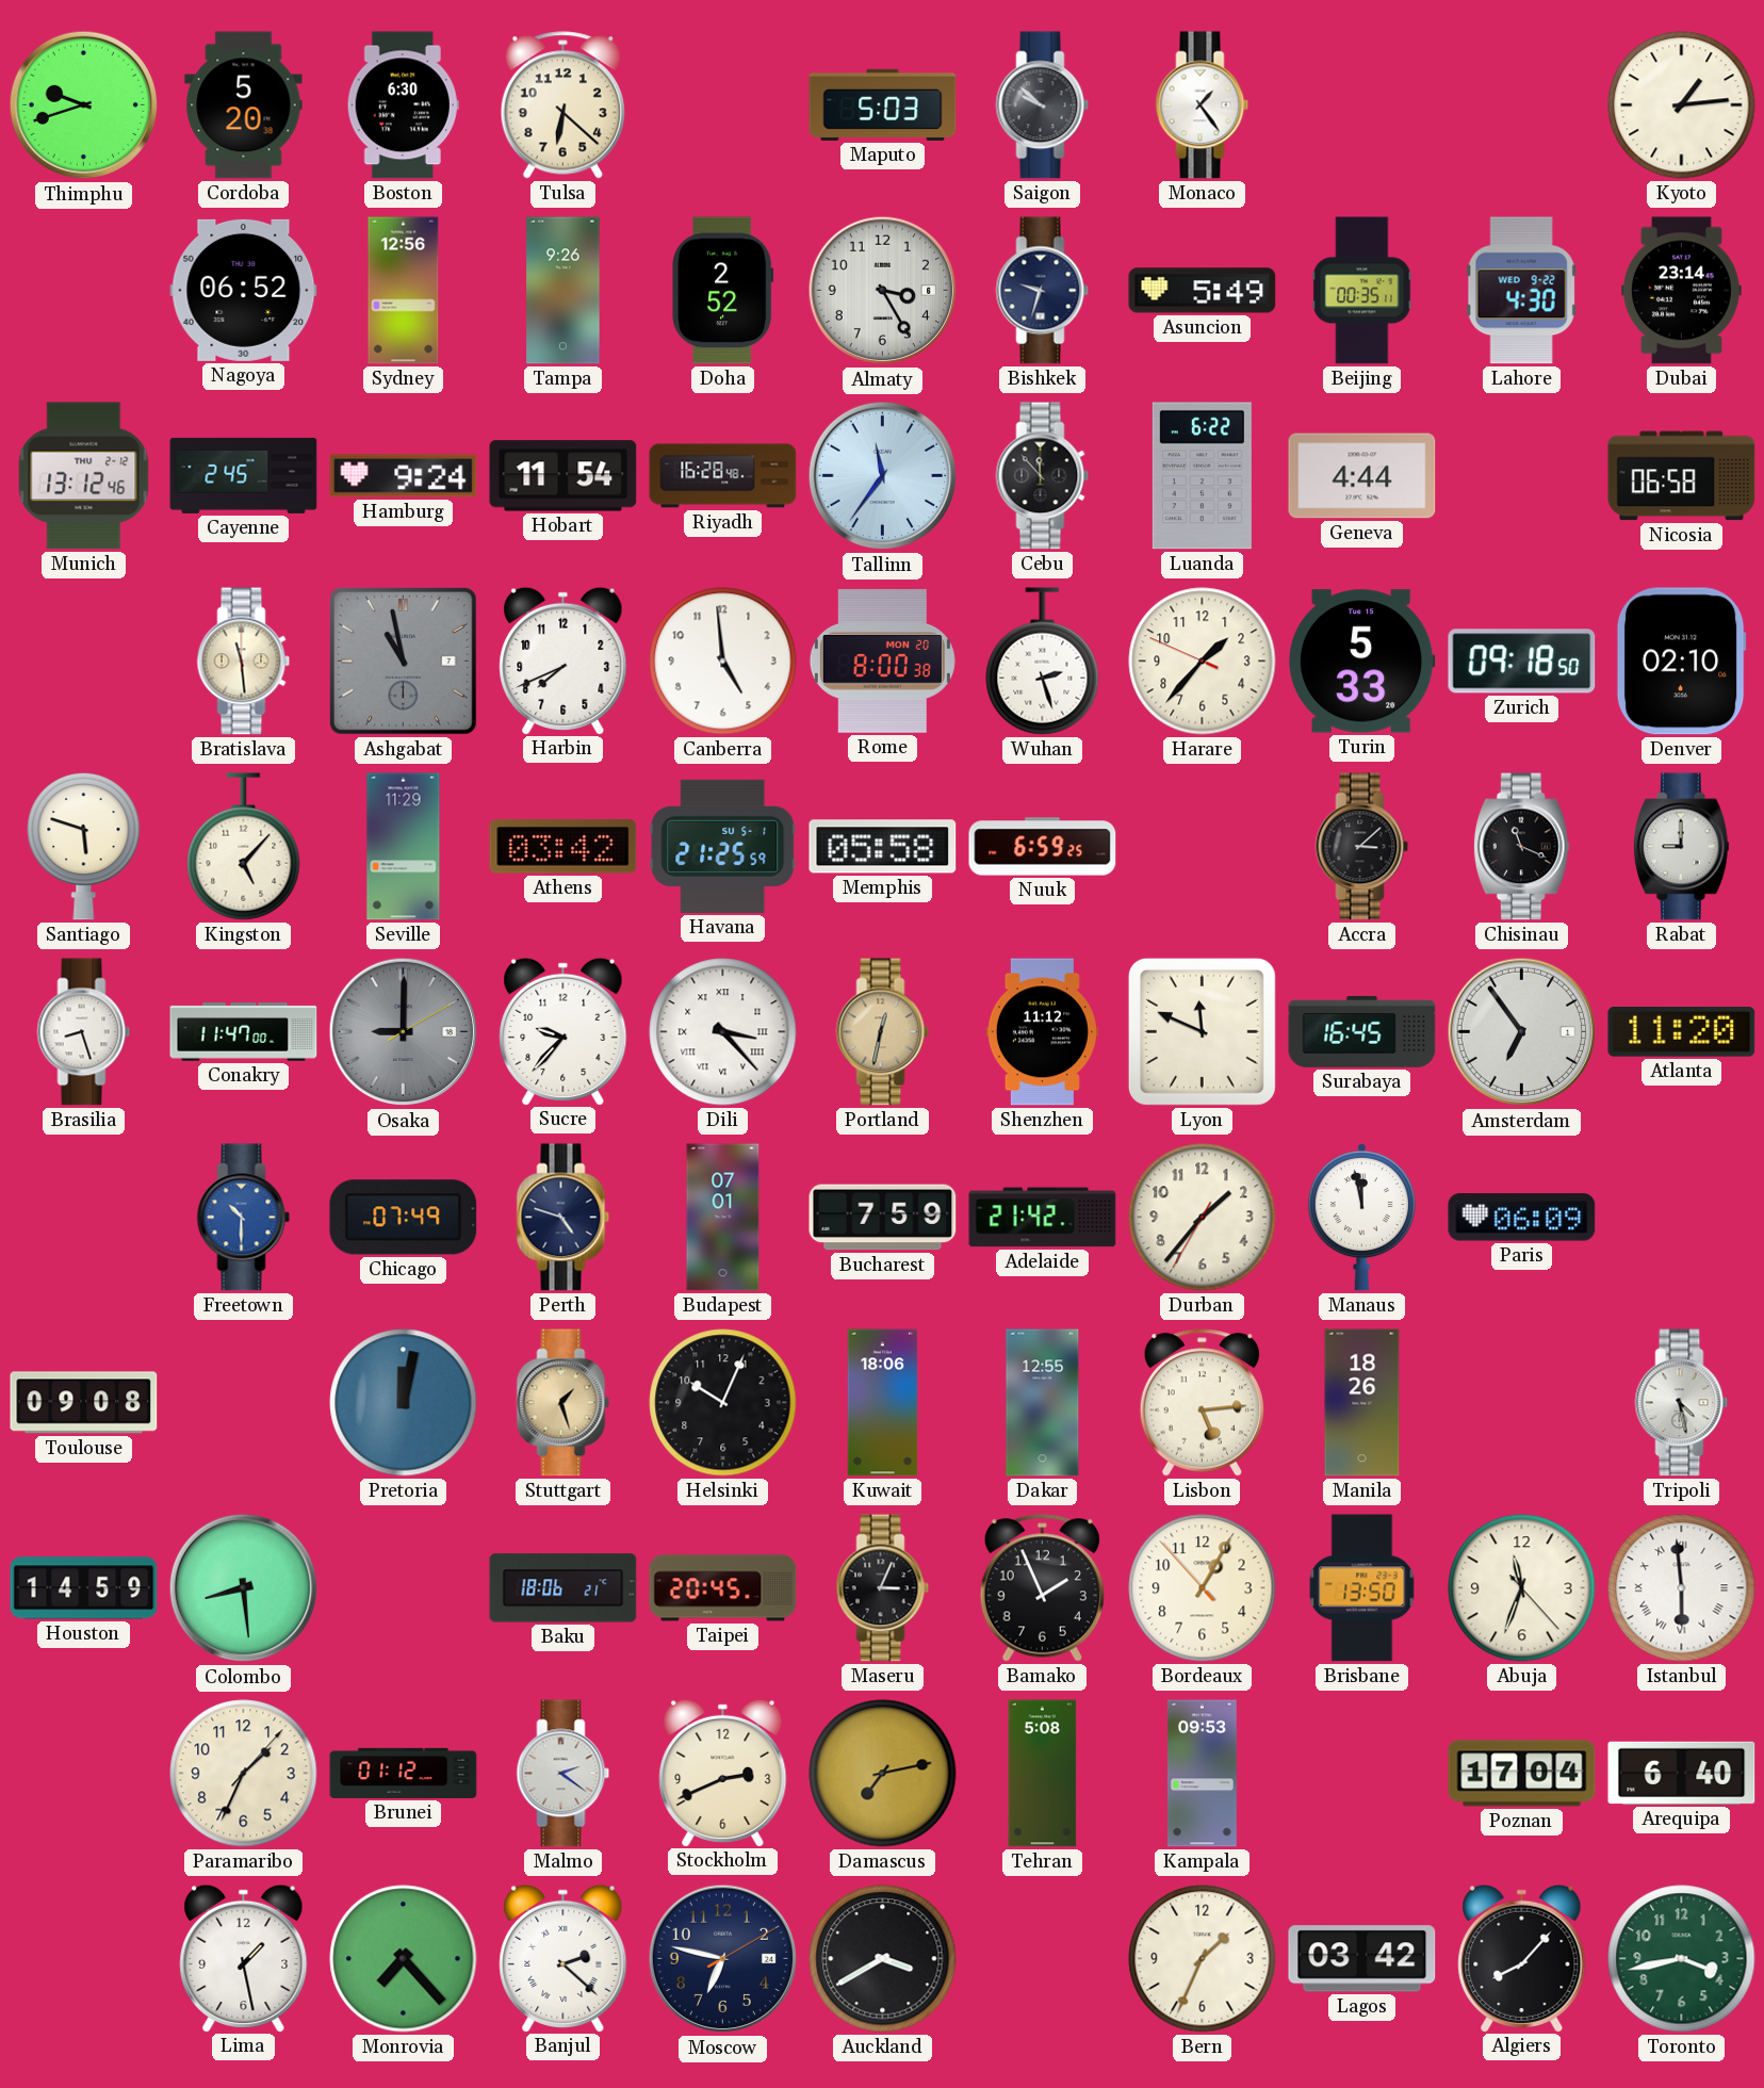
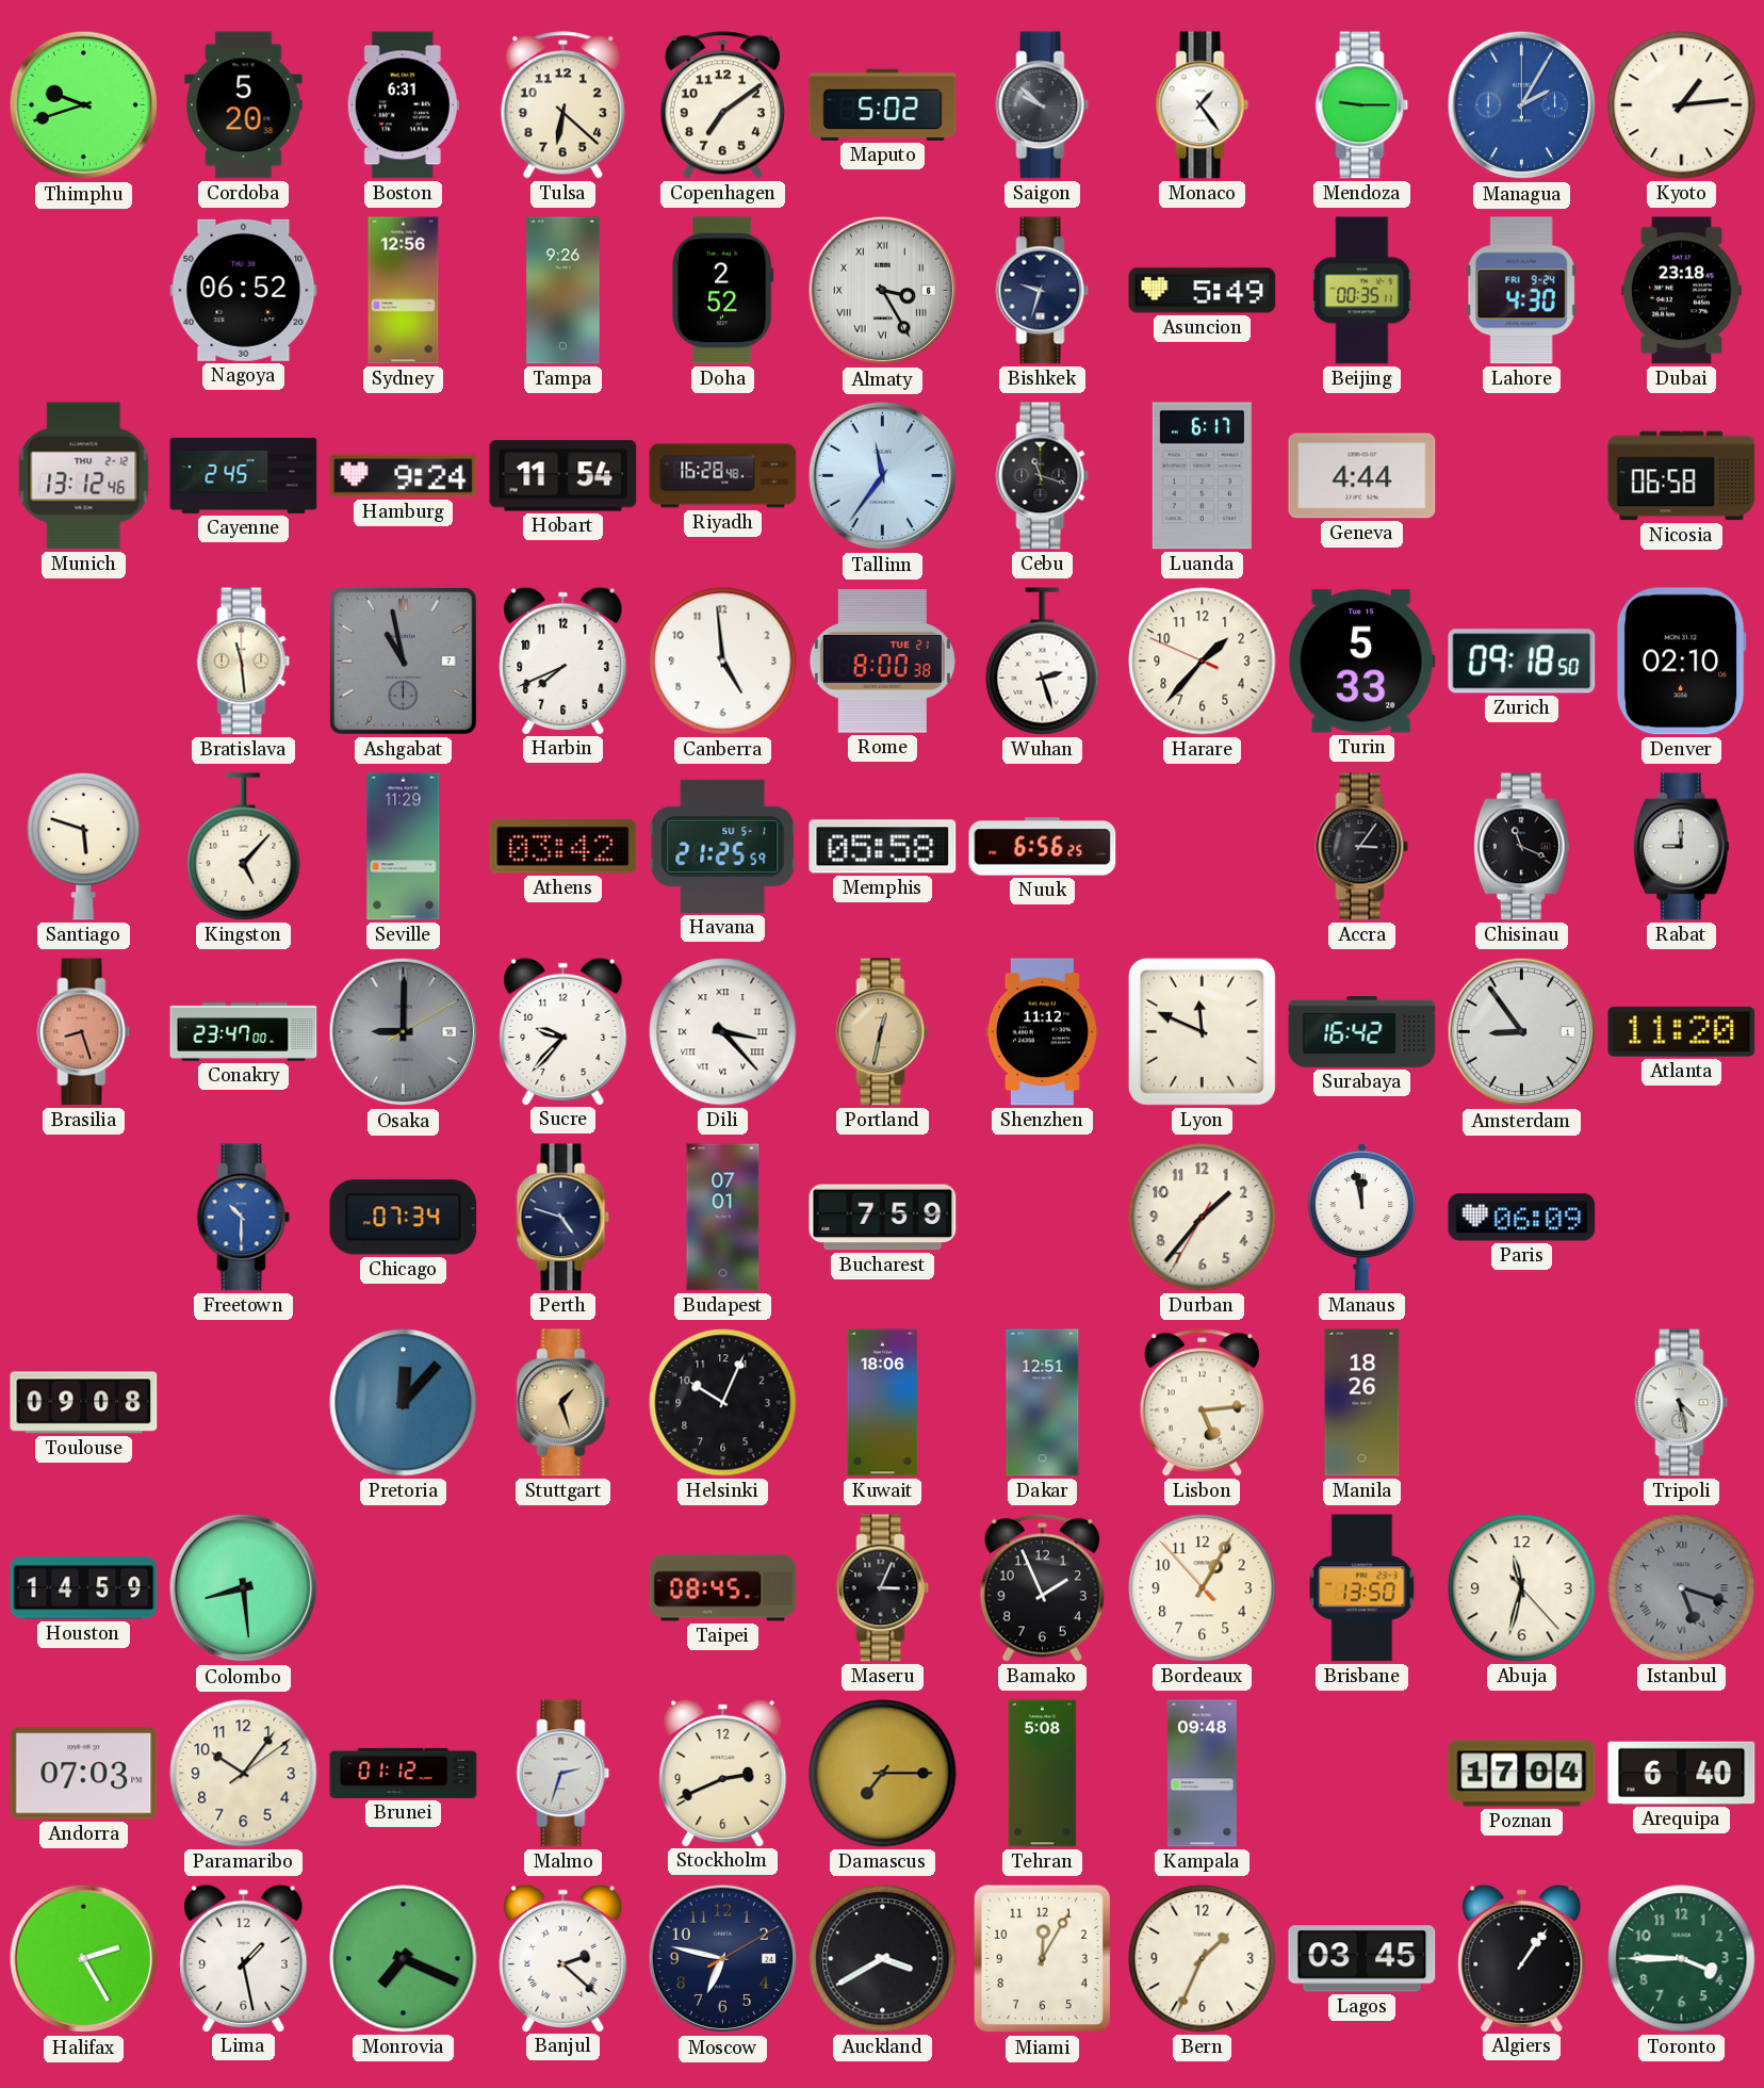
Boston: 6:30 -> 6:31 (403, 105)
Copenhagen: none -> 7:09 (722, 105)
Maputo: 5:03 -> 5:02 (883, 104)
Mendoza: none -> 9:15 (1362, 105)
Managua: none -> 2:05 (1522, 105)
Almaty numerals: Arabic -> Roman (883, 291)
Lahore date: WED 9-22 -> FRI 9-24 (1521, 291)
Dubai: 23:14 -> 23:18 (1682, 291)
Cebu: 11:53 -> 11:18 (1043, 476)
Luanda: 6:22 -> 6:17 (1202, 476)
Rome date: MON 20 -> TUE 21 (882, 660)
Nuuk: 6:59 -> 6:56 (1043, 847)
Accra: 3:08 -> 3:06 (1362, 847)
Brasilia dial: white -> salmon (84, 1032)
Conakry: 11:47 -> 23:47 (244, 1032)
Surabaya: 16:45 -> 16:42 (1362, 1031)
Amsterdam: 6:54 -> 8:54 (1522, 1032)
Chicago: 07:49 -> 07:34 (404, 1218)
Adelaide: 21:42 -> none (1043, 1218)
Pretoria: 12:02 -> 12:07 (404, 1403)
Dakar: 12:55 -> 12:51 (1043, 1403)
Baku: 18:06 -> none (563, 1588)
Taipei: 20:45 -> 08:45 (723, 1588)
Abuja: 11:33 -> 11:32 (1522, 1588)
Istanbul: 5:59 -> 5:18 (1682, 1588)
Istanbul dial: white -> grey (1682, 1588)
Andorra: none -> 07:03 (84, 1774)
Paramaribo: 1:34 -> 10:06 (244, 1774)
Malmo: 2:21 -> 2:33 (563, 1774)
Damascus: 7:13 -> 7:15 (883, 1774)
Kampala: 09:53 -> 09:48 (1202, 1774)
Halifax: none -> 2:25 (84, 1959)
Monrovia: 7:23 -> 7:19 (404, 1959)
Miami: none -> 12:05 (1043, 1959)
Lagos: 03:42 -> 03:45 (1362, 1959)
Algiers: 8:07 -> 1:06 (1522, 1958)
Toronto: 3:43 -> 3:45 (1682, 1959)
